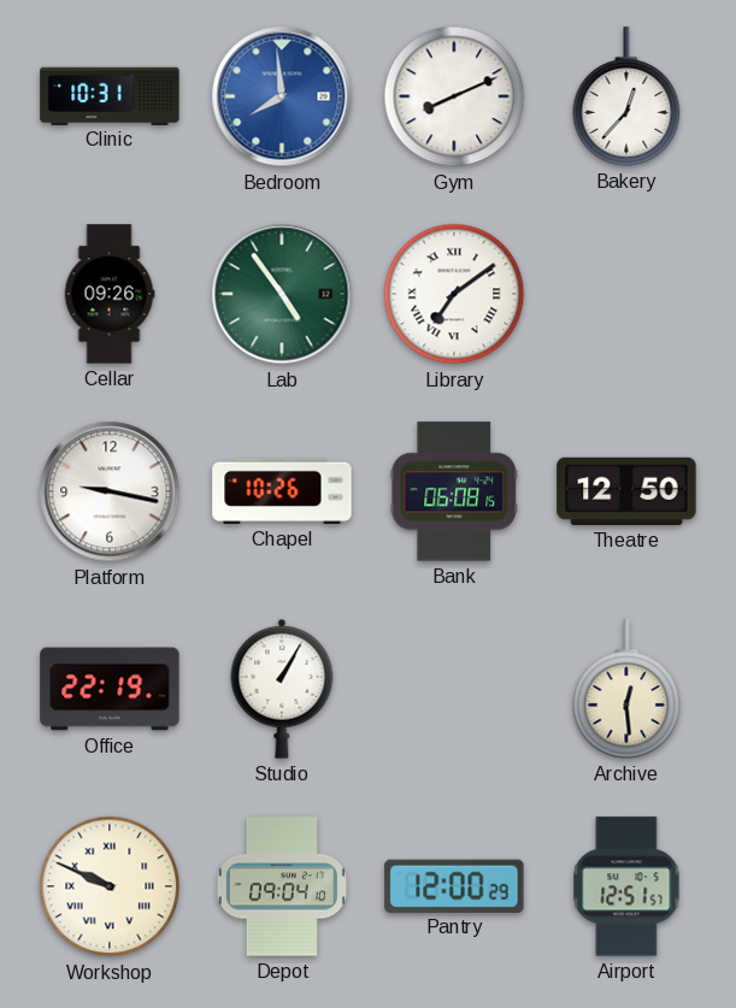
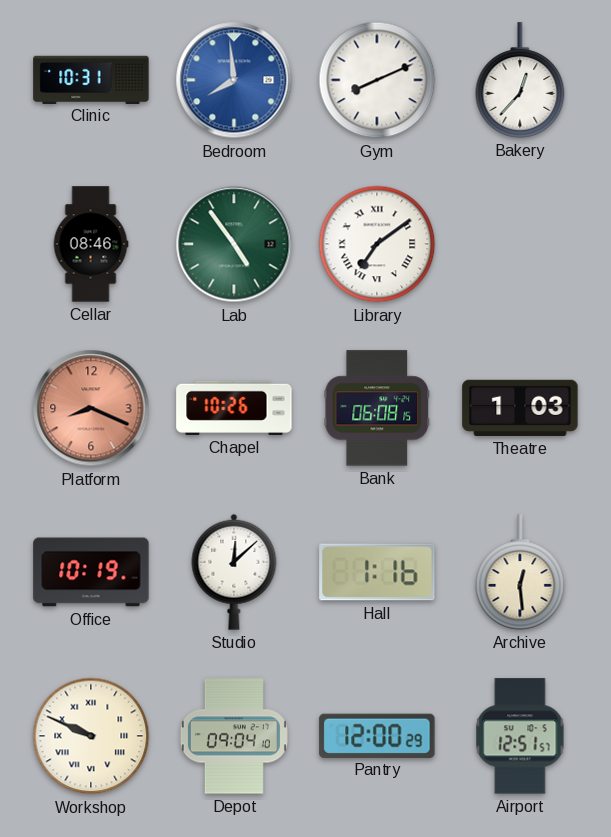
Cellar: 09:26 -> 08:46 (91, 244)
Platform: 9:17 -> 8:19 (91, 408)
Platform dial: white -> salmon (91, 408)
Theatre: 12:50 -> 1:03 (520, 408)
Office: 22:19 -> 10:19 (91, 572)
Studio: 1:05 -> 12:08 (234, 572)
Hall: none -> 1:16 (377, 572)
